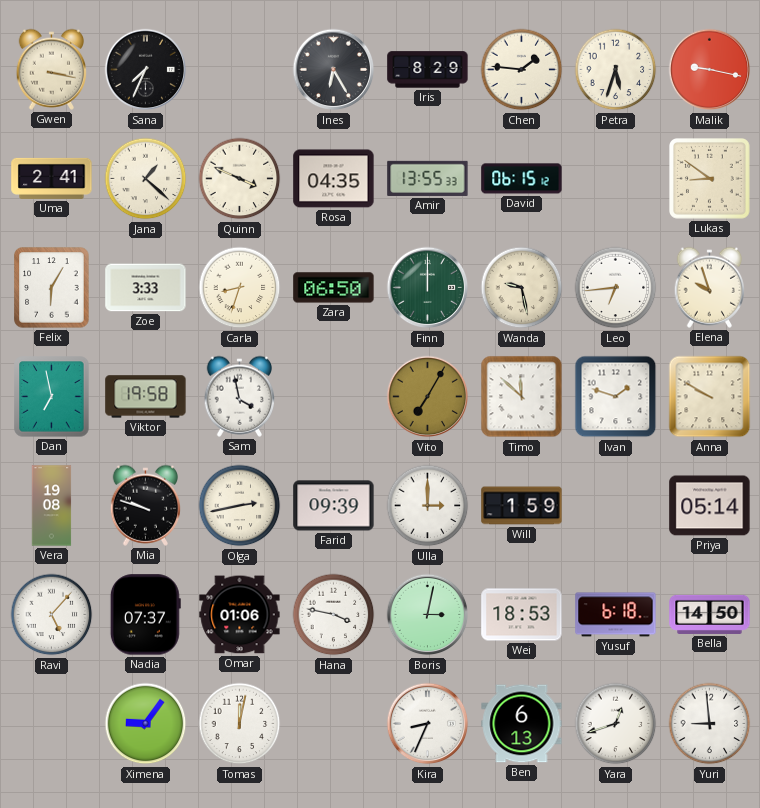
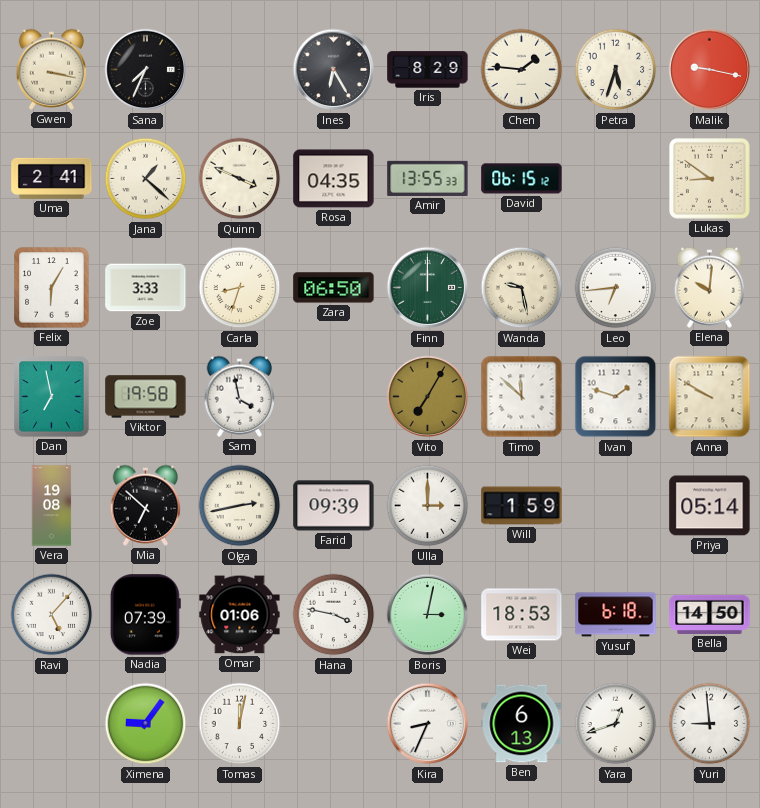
Elena: 9:57 -> 10:01 (710, 287)
Mia: 9:48 -> 6:52 (146, 505)
Nadia: 07:37 -> 07:39 (145, 615)
